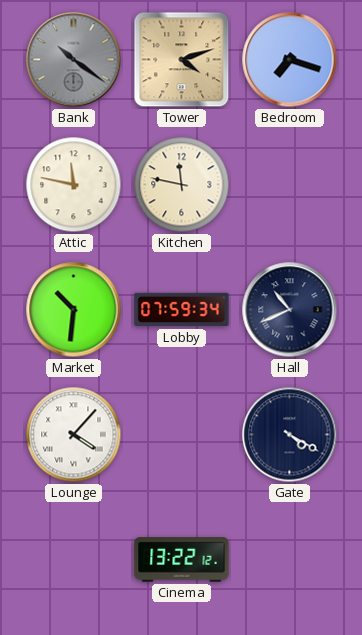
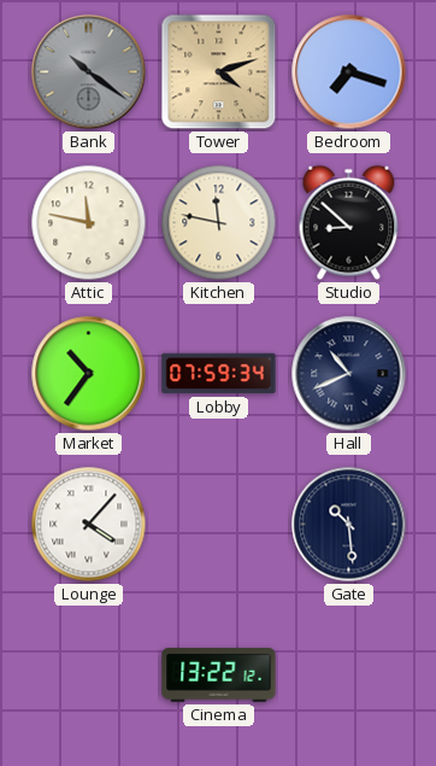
Studio: none -> 8:52 (349, 223)
Market: 10:31 -> 10:36 (89, 374)
Gate: 4:20 -> 10:29 (349, 525)
